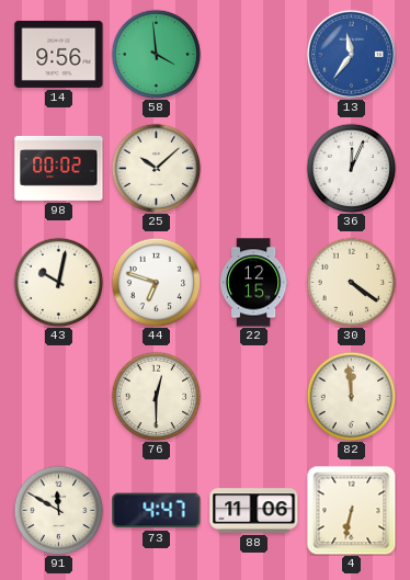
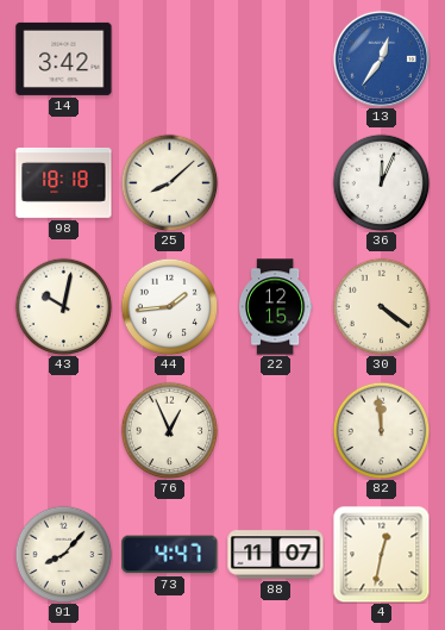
14: 9:56 -> 3:42 (64, 58)
58: 3:59 -> none (156, 54)
13: 11:36 -> 12:36 (381, 58)
98: 00:02 -> 18:18 (64, 183)
25: 10:08 -> 8:08 (169, 182)
44: 6:48 -> 1:44 (169, 306)
76: 12:30 -> 12:56 (169, 430)
91: 11:50 -> 8:07 (63, 554)
88: 11:06 -> 11:07 (276, 555)
4: 6:32 -> 12:32 (381, 554)
